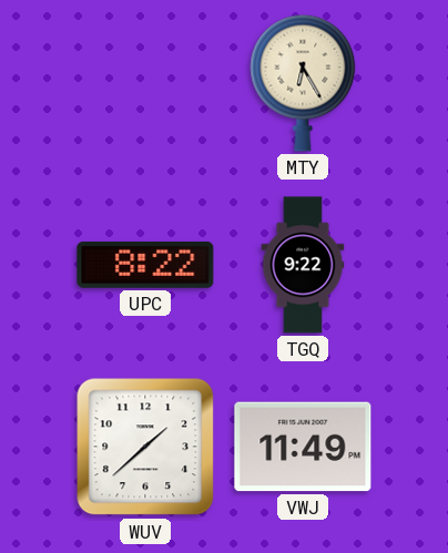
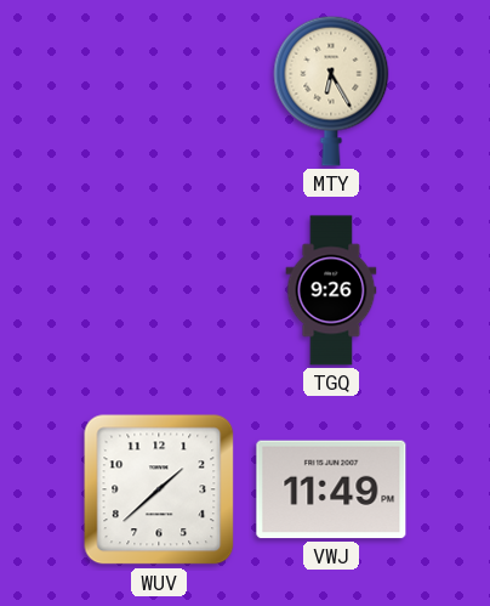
UPC: 8:22 -> none (145, 265)
TGQ: 9:22 -> 9:26 (331, 290)
